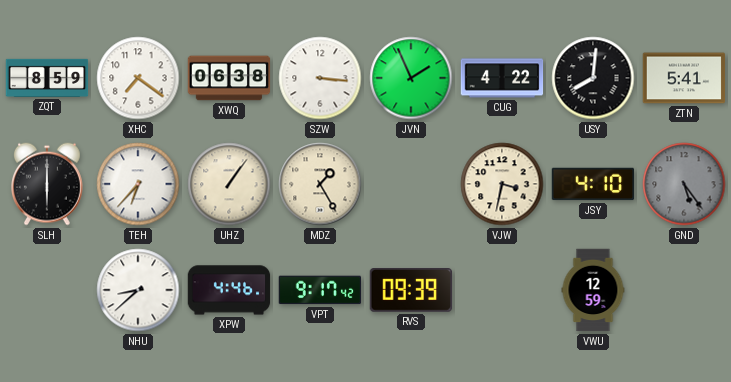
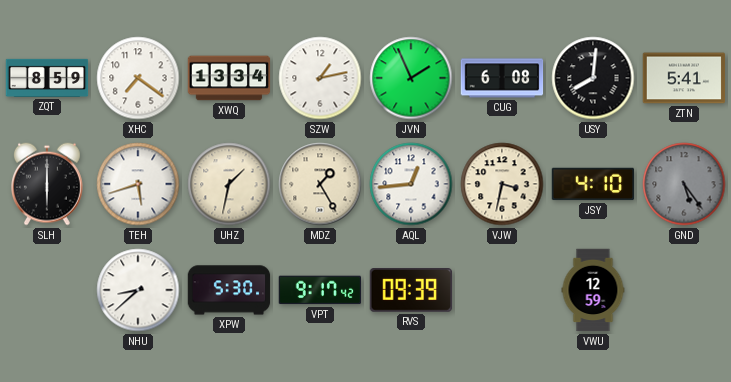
XWQ: 06:38 -> 13:34 (229, 78)
SZW: 3:16 -> 1:13 (320, 78)
CUG: 4:22 -> 6:08 (502, 78)
TEH: 6:37 -> 5:42 (138, 184)
UHZ: 1:06 -> 1:32 (229, 184)
AQL: none -> 12:44 (411, 184)
XPW: 4:46 -> 5:30 (229, 290)
